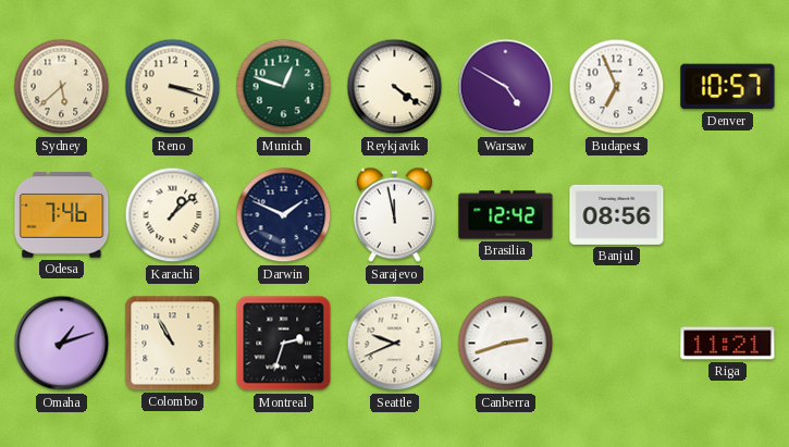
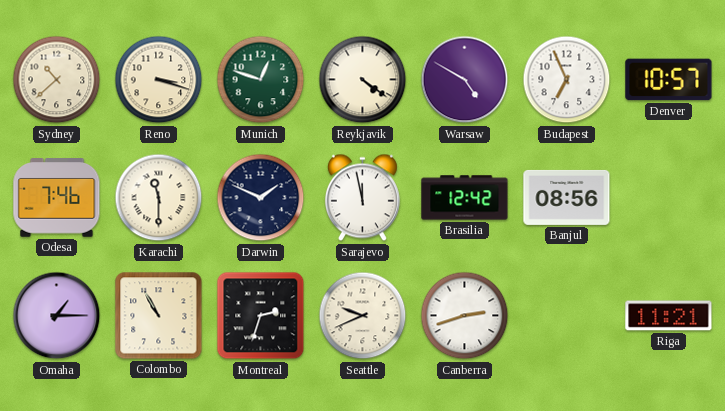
Sydney: 5:38 -> 10:38 (57, 80)
Karachi: 1:08 -> 11:30 (159, 198)
Omaha: 1:12 -> 1:15 (57, 316)
